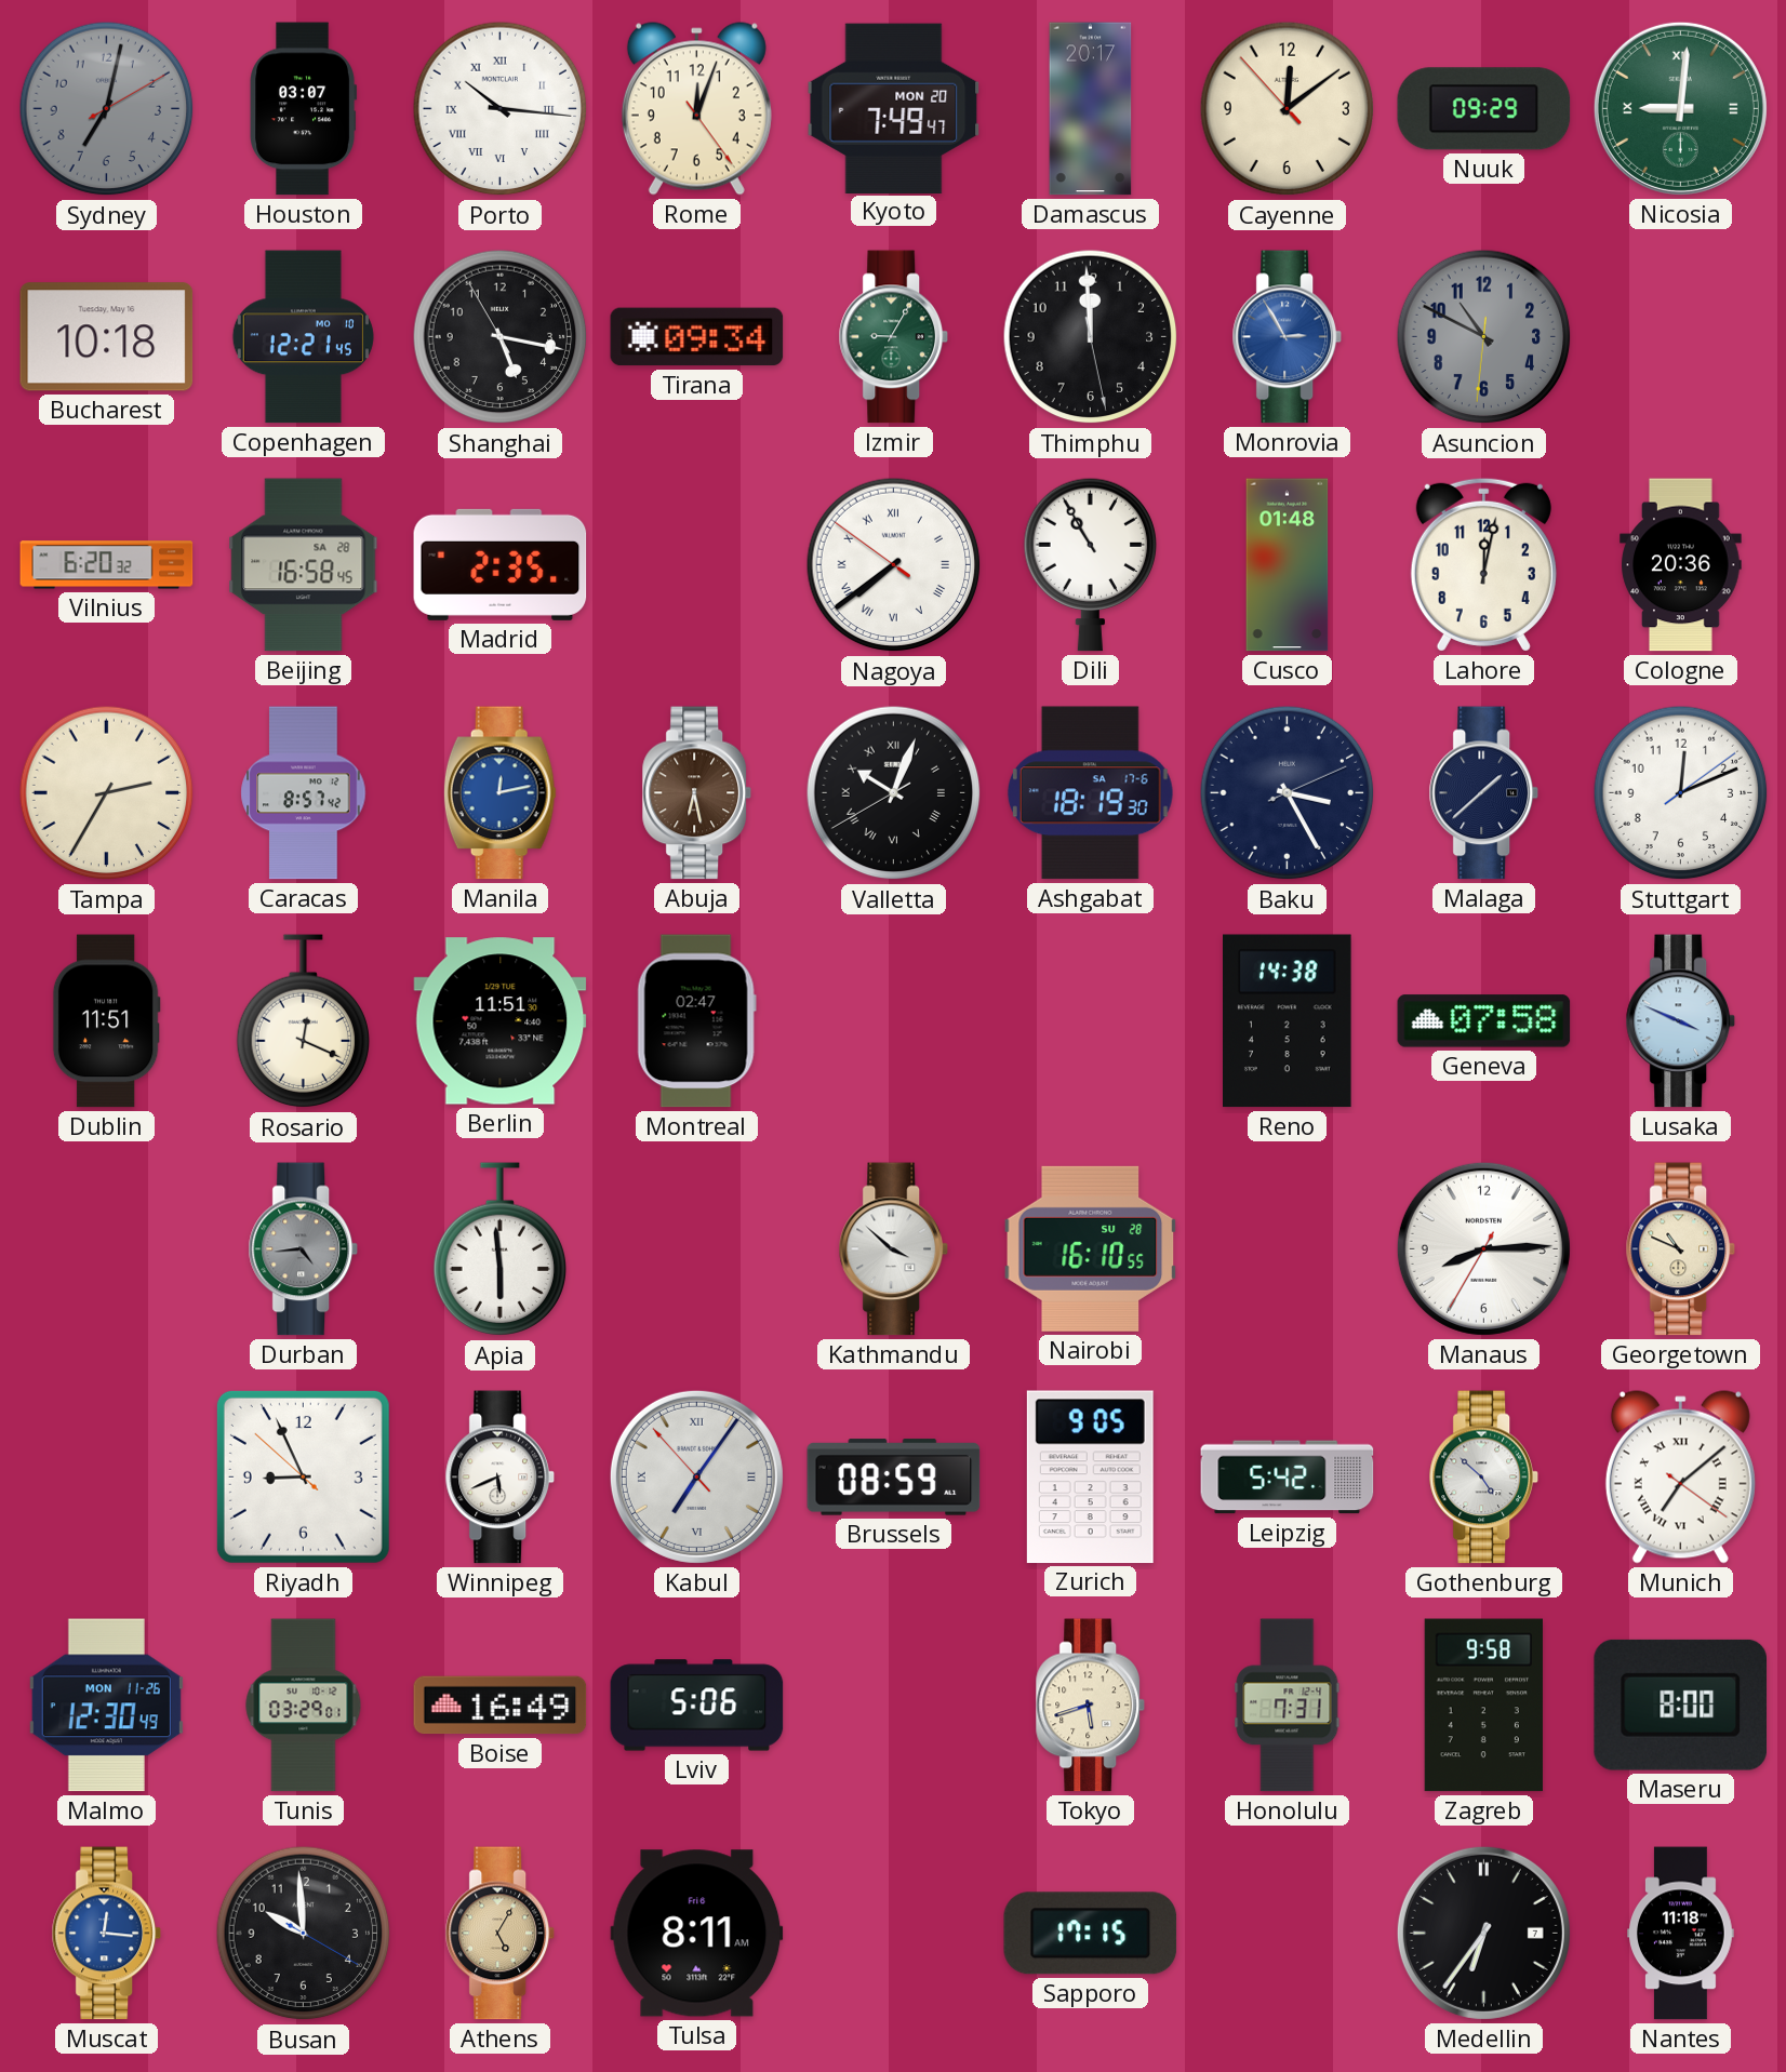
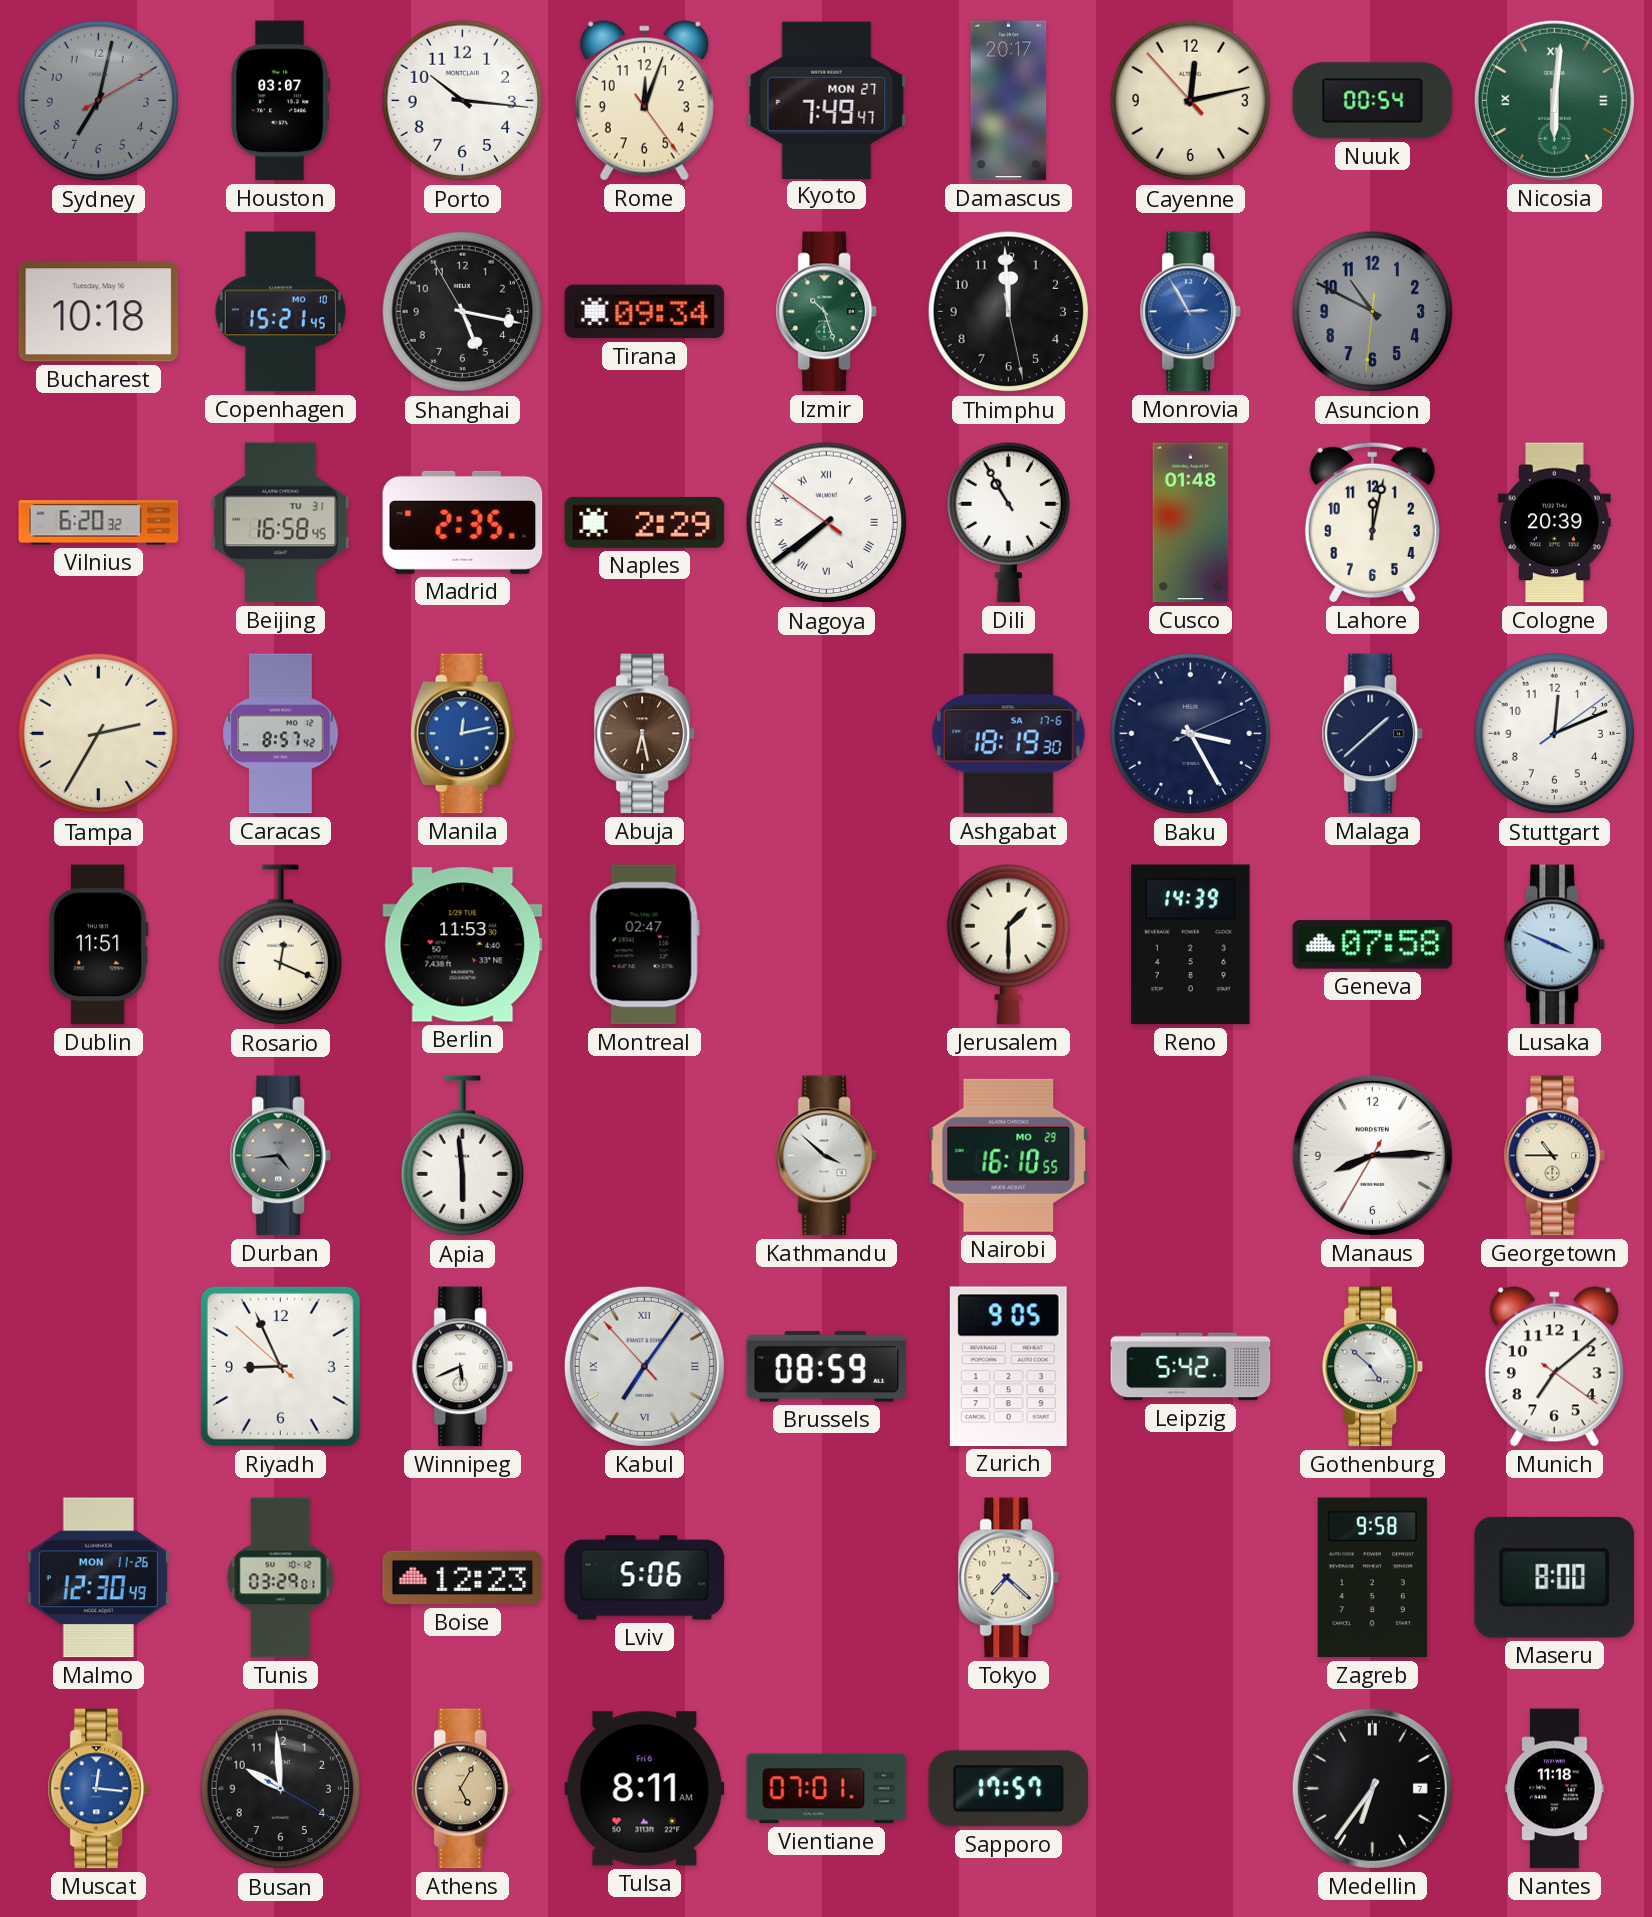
Porto numerals: Roman -> Arabic (463, 101)
Kyoto date: MON 20 -> MON 27 (827, 100)
Cayenne: 12:08 -> 12:12 (1191, 101)
Nuuk: 09:29 -> 00:54 (1373, 101)
Nicosia: 9:01 -> 6:01 (1554, 100)
Copenhagen: 12:21 -> 15:21 (280, 312)
Izmir: 9:05 -> 10:27 (826, 312)
Beijing date: SA 28 -> TU 31 (281, 523)
Naples: none -> 2:29 (645, 522)
Cologne: 20:36 -> 20:39 (1555, 523)
Valletta: 10:03 -> none (894, 793)
Berlin: 11:51 -> 11:53 (463, 945)
Jerusalem: none -> 1:30 (1008, 944)
Reno: 14:38 -> 14:39 (1191, 945)
Nairobi date: SU 28 -> MO 29 (1009, 1155)
Georgetown: 10:49 -> 10:45 (1554, 1156)
Munich numerals: Roman -> Arabic (1554, 1367)
Boise: 16:49 -> 12:23 (463, 1578)
Tokyo: 5:42 -> 7:22 (1008, 1578)
Honolulu: 7:31 -> none (1288, 1706)
Vientiane: none -> 07:01 (827, 1789)
Sapporo: 17:15 -> 17:57 (1009, 1789)
